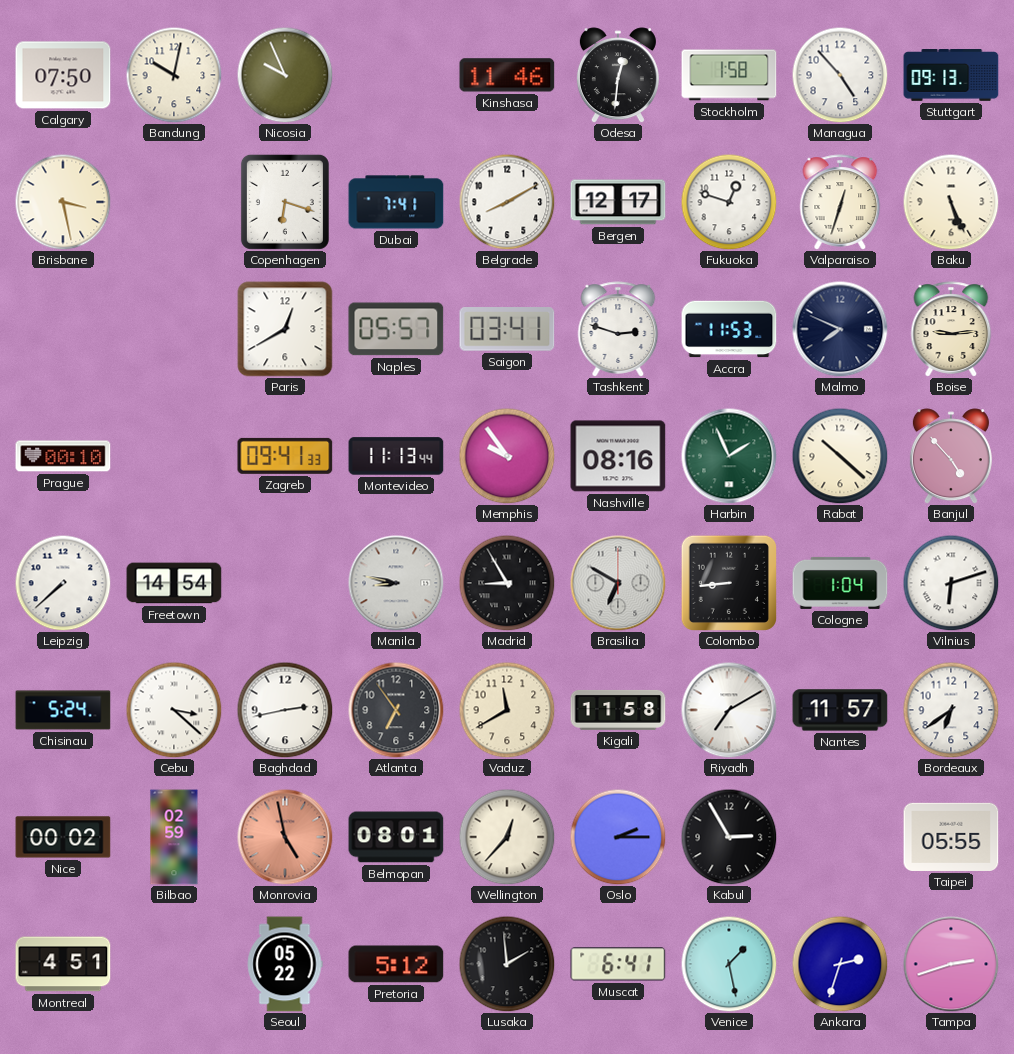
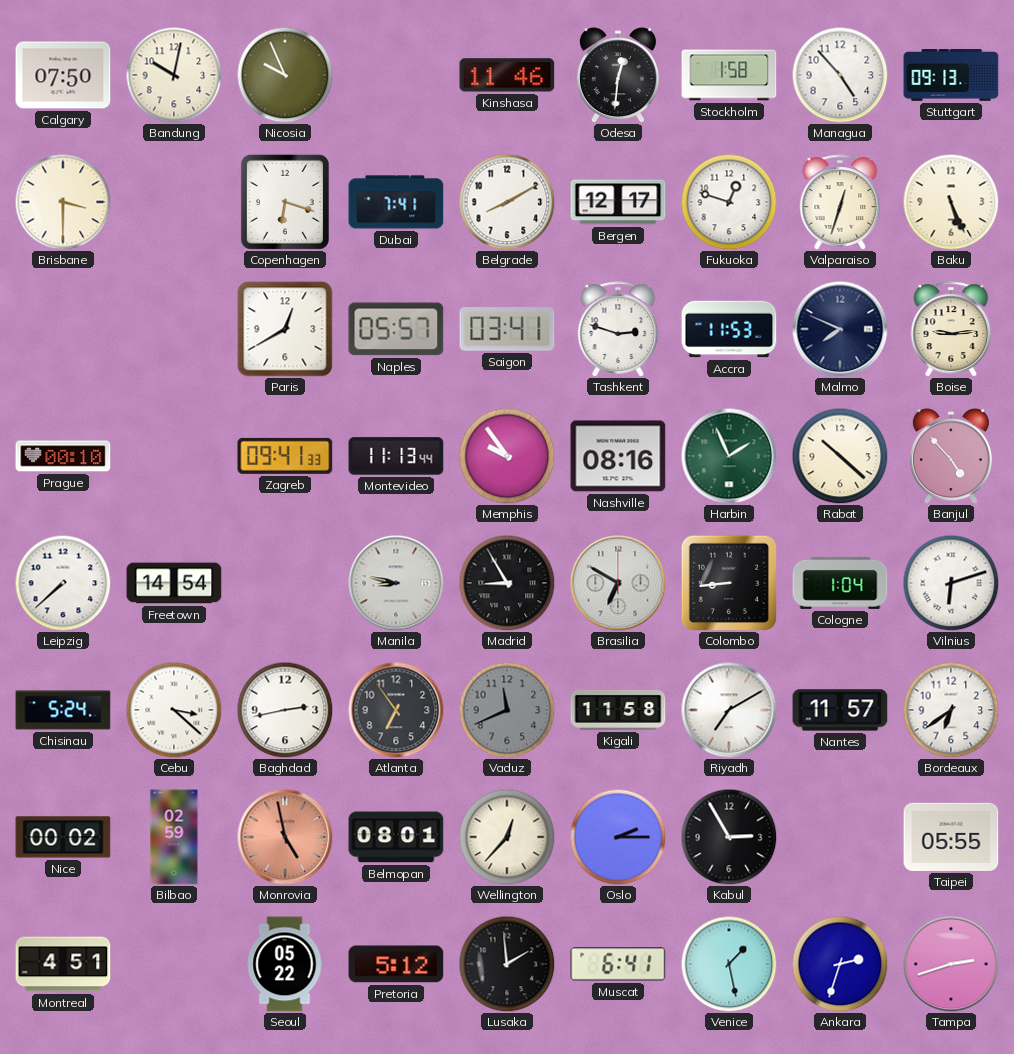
Brisbane: 3:28 -> 3:30 (63, 202)
Vaduz: 11:40 -> 11:41 (507, 710)
Vaduz dial: cream -> grey (507, 710)
